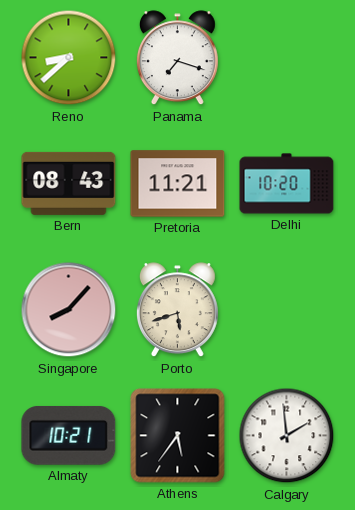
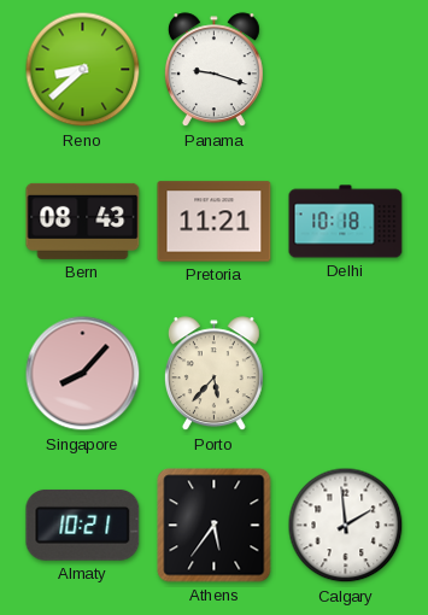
Panama: 7:18 -> 9:18 (213, 70)
Delhi: 10:20 -> 10:18 (346, 222)
Porto: 5:42 -> 5:37 (213, 374)
